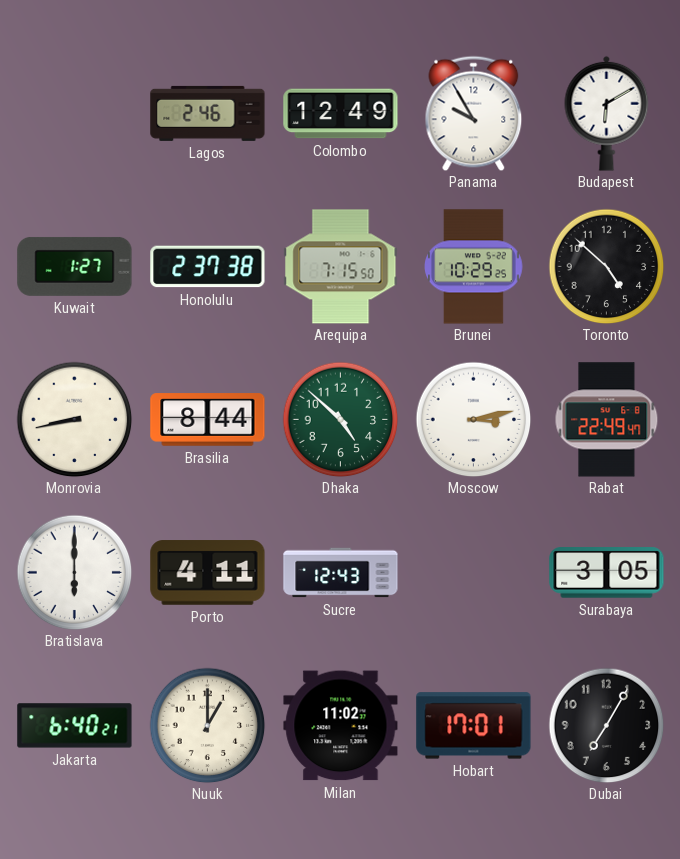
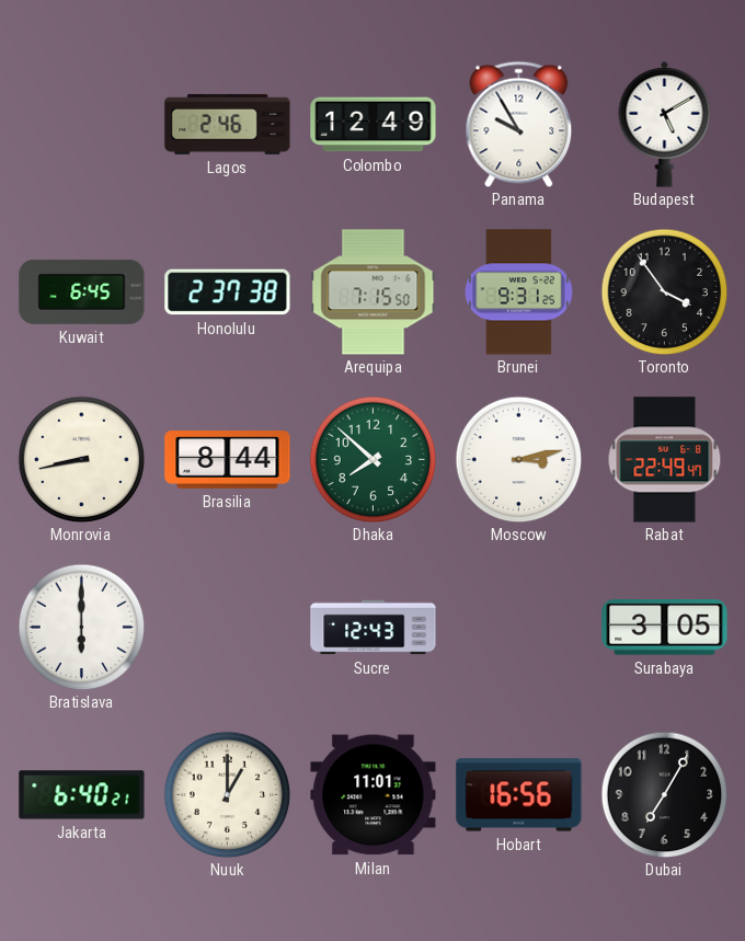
Budapest: 6:10 -> 5:10 (665, 124)
Kuwait: 1:27 -> 6:45 (82, 291)
Brunei: 10:29 -> 9:31 (519, 292)
Toronto: 4:52 -> 3:54 (664, 291)
Dhaka: 4:52 -> 7:52 (373, 459)
Porto: 4:11 -> none (208, 573)
Milan: 11:02 -> 11:01 (374, 795)
Hobart: 17:01 -> 16:56 (519, 795)
